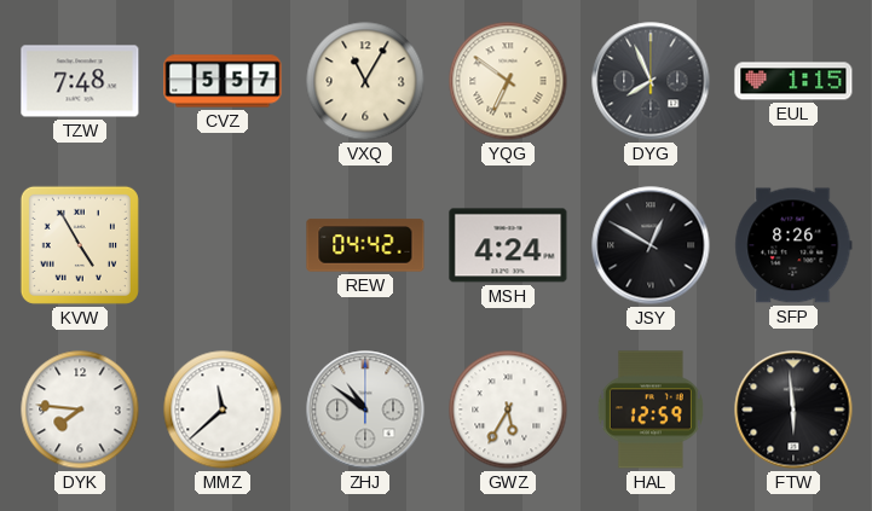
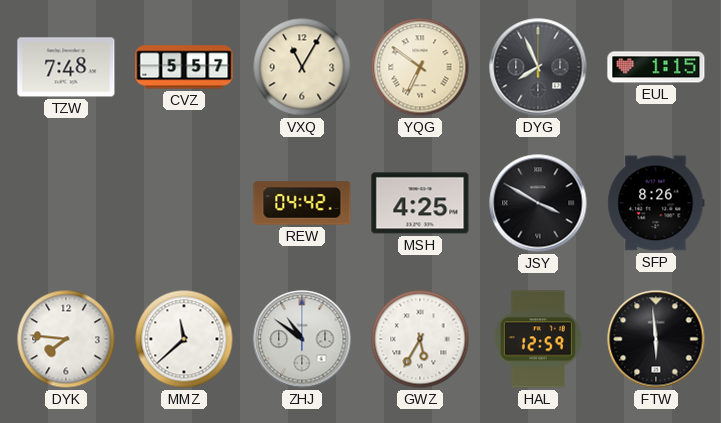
KVW: 4:55 -> none (80, 245)
MSH: 4:24 -> 4:25 (420, 203)
JSY: 12:50 -> 3:50 (538, 203)
